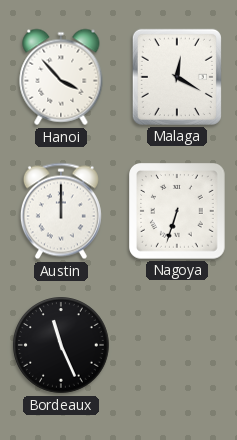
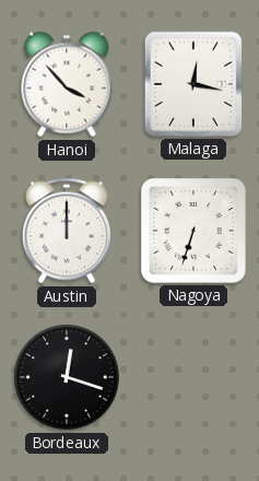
Malaga: 12:20 -> 12:17 (193, 84)
Bordeaux: 11:26 -> 12:18 (67, 377)
